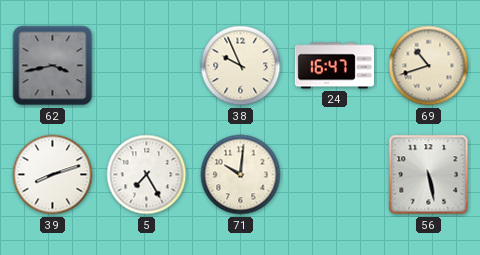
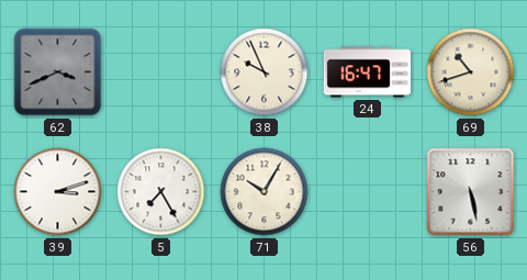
62: 3:43 -> 3:41 (58, 72)
39: 8:12 -> 3:12 (58, 192)
71: 10:01 -> 10:05 (265, 192)
